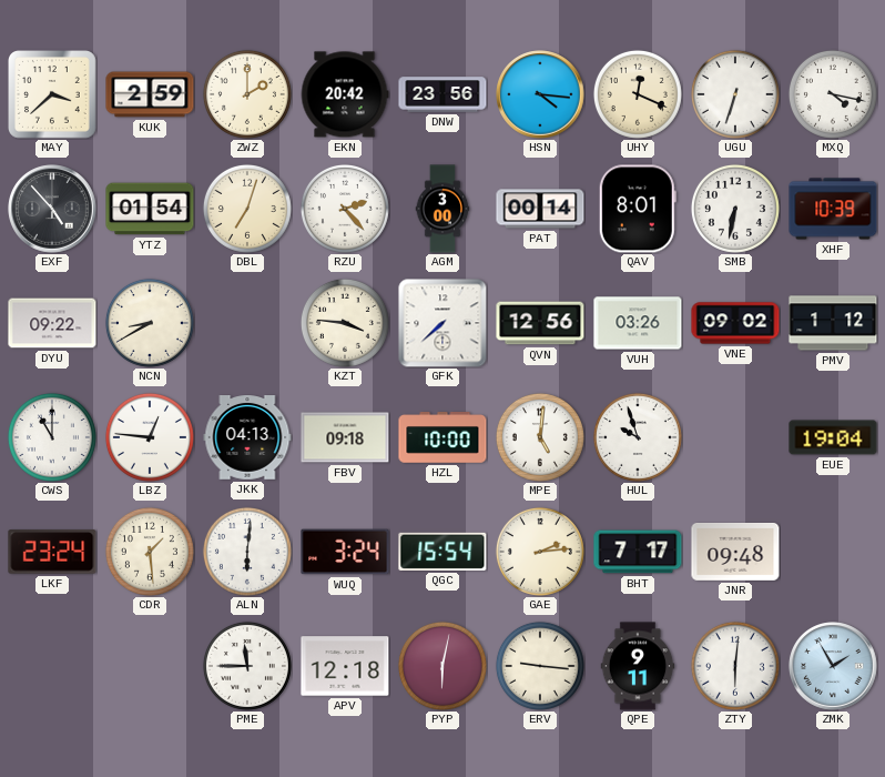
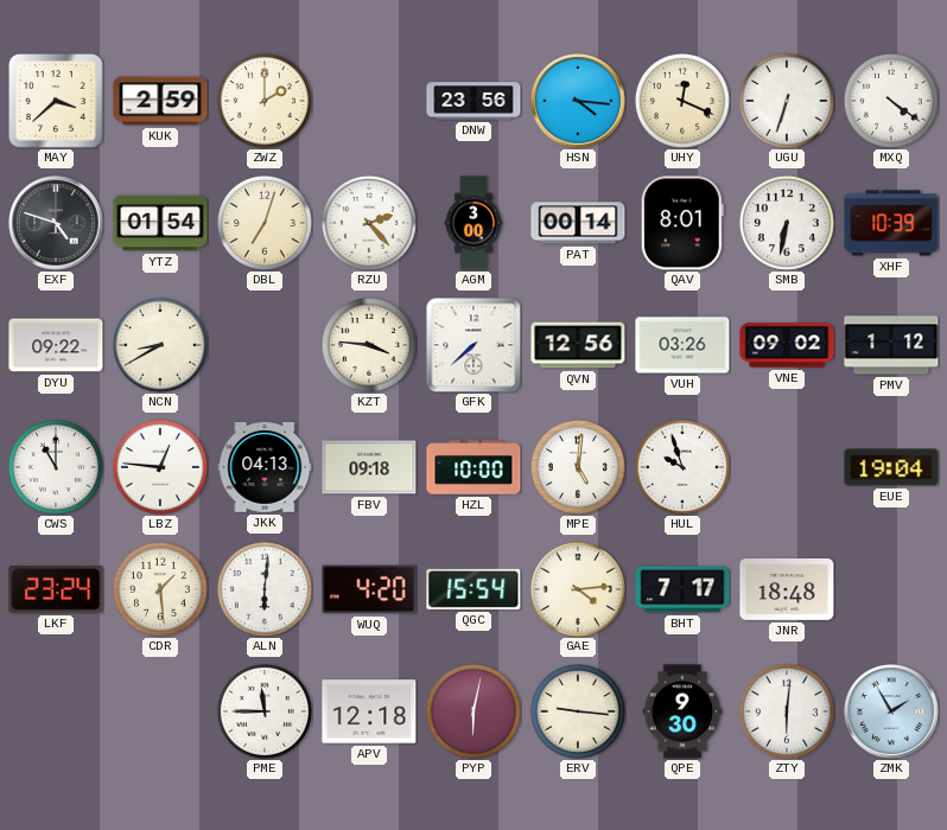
EKN: 20:42 -> none (345, 94)
MXQ: 4:17 -> 4:21 (891, 101)
EXF: 4:53 -> 4:48 (56, 223)
WUQ: 3:24 -> 4:20 (369, 589)
GAE: 2:14 -> 4:14 (578, 589)
JNR: 09:48 -> 18:48 (787, 590)
QPE: 9:11 -> 9:30 (682, 711)
